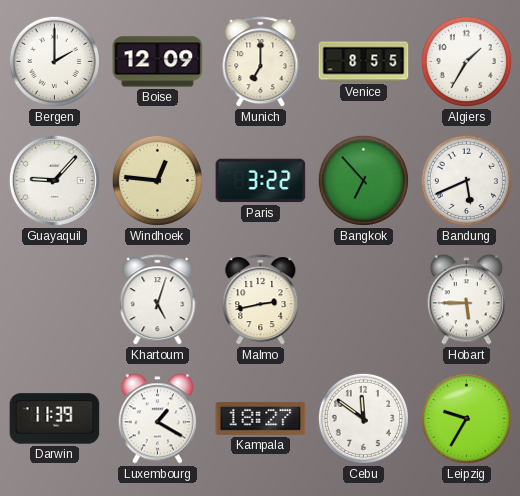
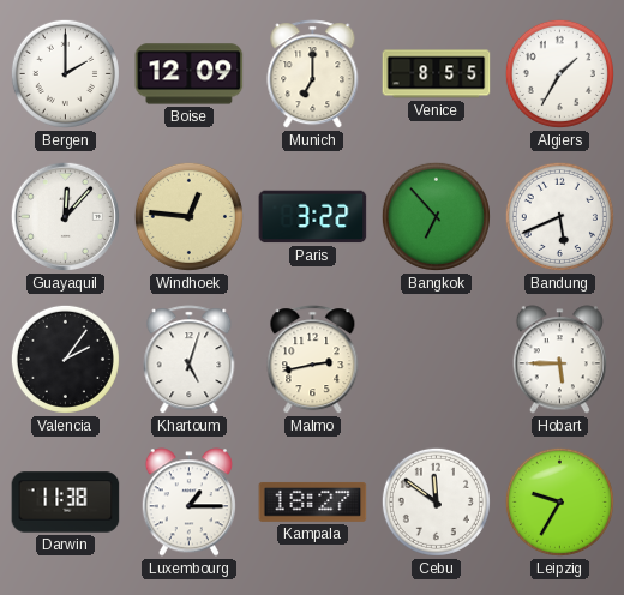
Guayaquil: 9:07 -> 12:07 (65, 216)
Valencia: none -> 2:06 (65, 359)
Darwin: 11:39 -> 11:38 (66, 503)
Luxembourg: 1:20 -> 1:15 (188, 503)
